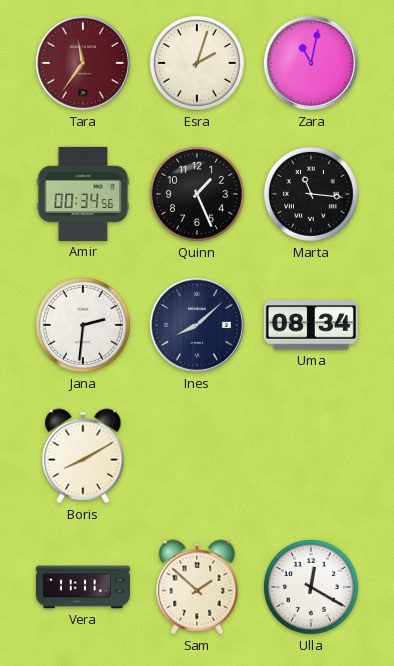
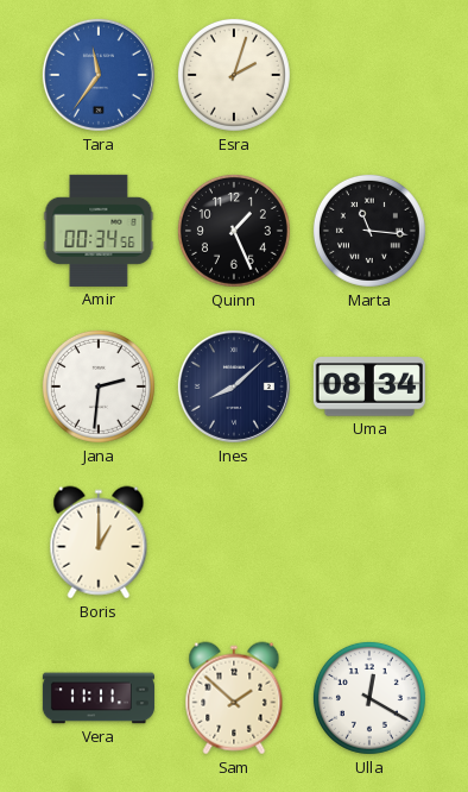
Tara dial: burgundy -> blue (99, 75)
Zara: 11:02 -> none (311, 63)
Boris: 8:10 -> 1:00 (99, 542)
